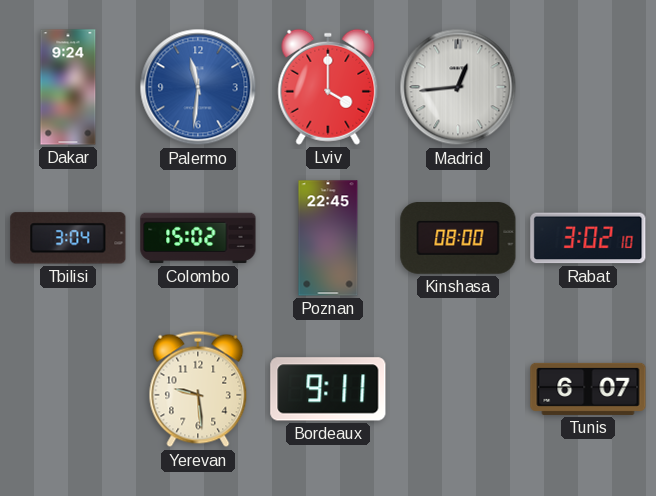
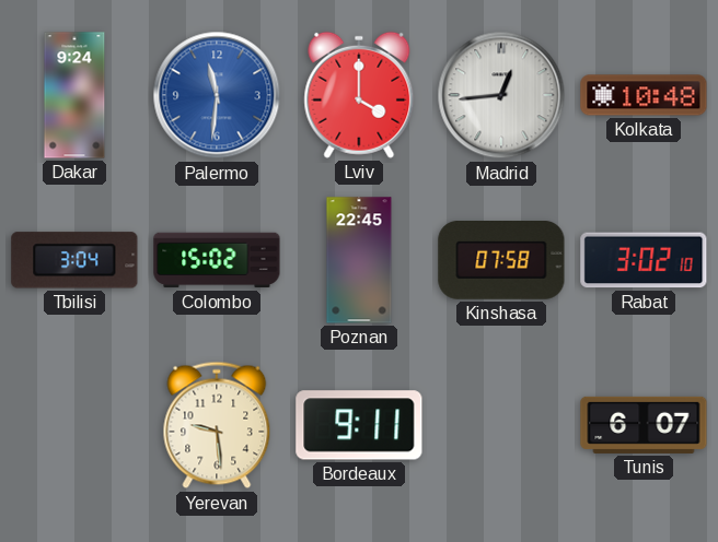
Kolkata: none -> 10:48 (644, 95)
Kinshasa: 08:00 -> 07:58 (501, 261)
